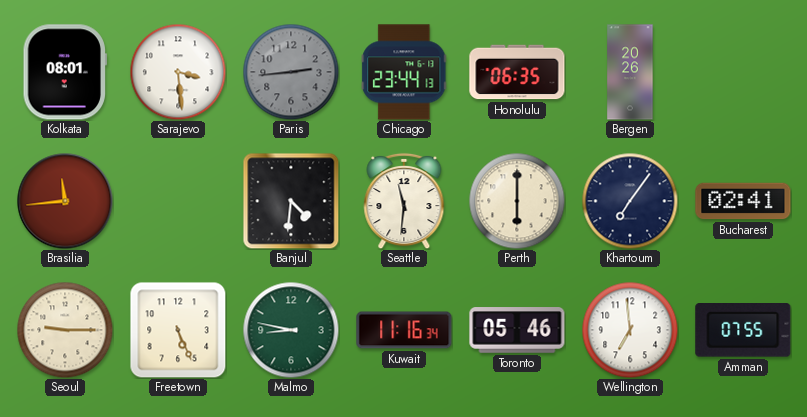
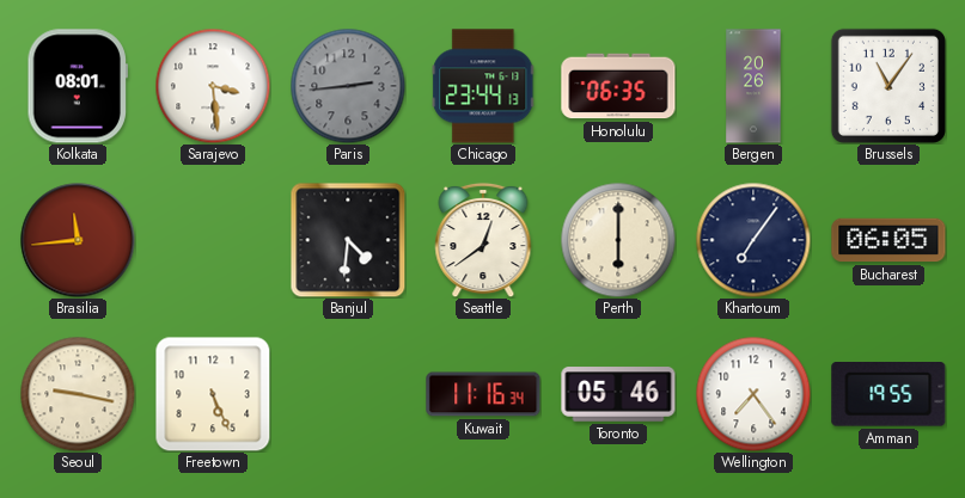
Brussels: none -> 11:06 (888, 86)
Seattle: 11:31 -> 12:39 (483, 240)
Bucharest: 02:41 -> 06:05 (888, 240)
Seoul: 9:15 -> 9:17 (78, 394)
Malmo: 8:47 -> none (291, 330)
Wellington: 6:59 -> 7:24 (753, 394)
Amman: 07:55 -> 19:55 (888, 395)
